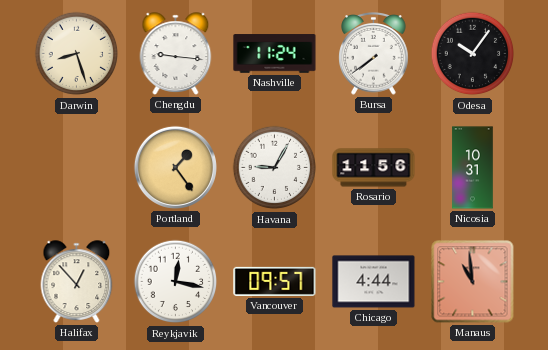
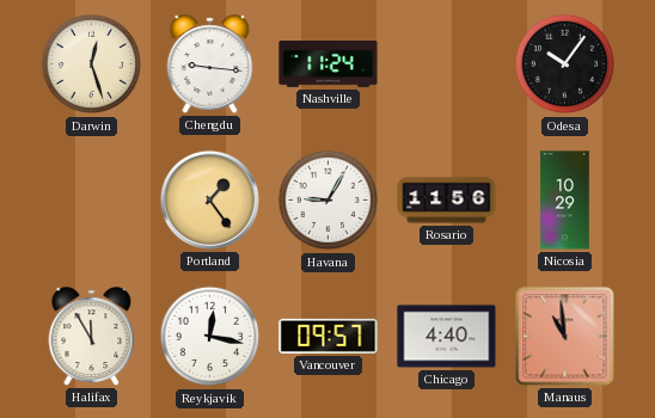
Darwin: 8:27 -> 12:27 (92, 64)
Bursa: 7:39 -> none (374, 54)
Nicosia: 10:31 -> 10:29 (565, 201)
Halifax: 12:53 -> 11:55 (92, 337)
Chicago: 4:44 -> 4:40 (447, 337)
